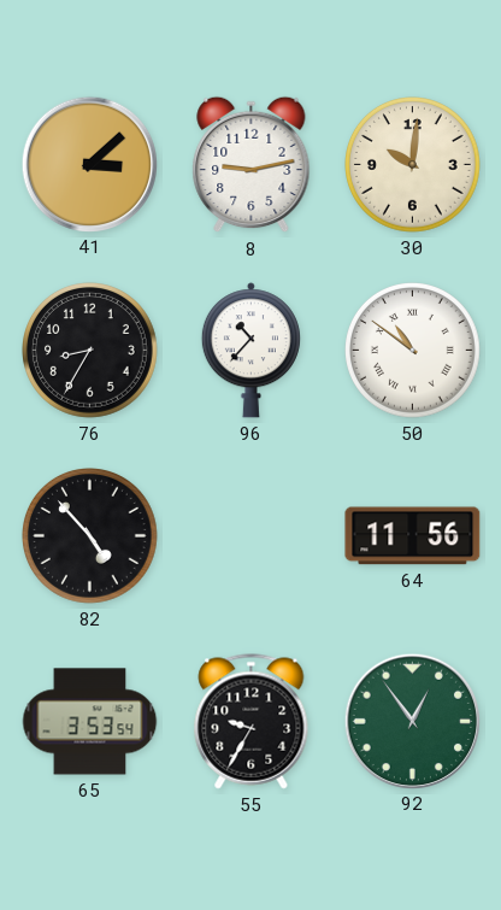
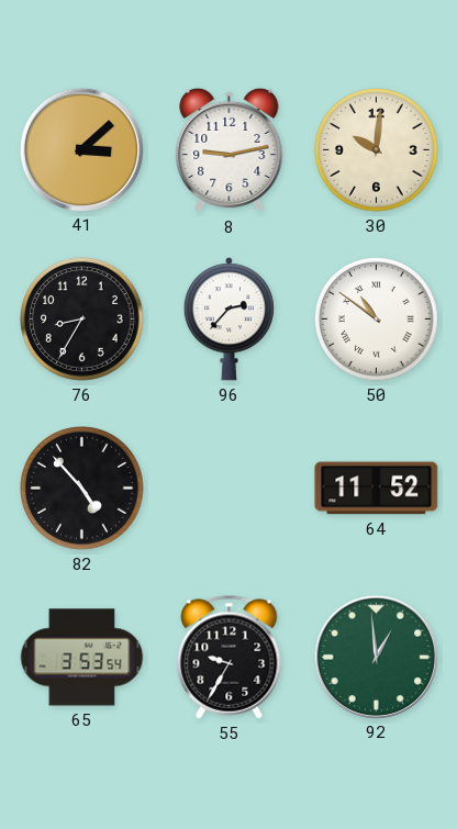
96: 10:37 -> 2:37 (228, 320)
64: 11:56 -> 11:52 (377, 489)
92: 12:54 -> 12:59 (376, 657)
